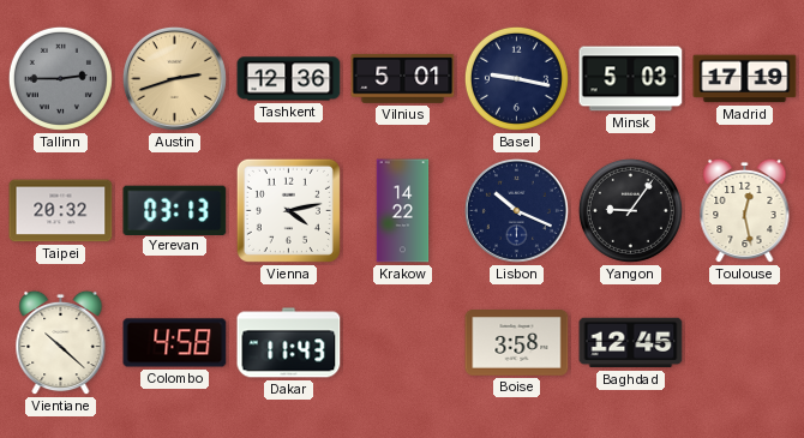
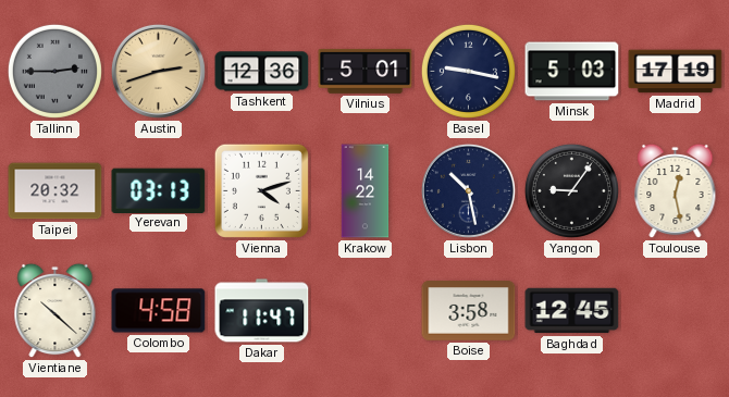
Vienna: 4:13 -> 4:12 (261, 190)
Lisbon: 10:19 -> 10:28 (468, 190)
Dakar: 11:43 -> 11:47 (262, 311)
